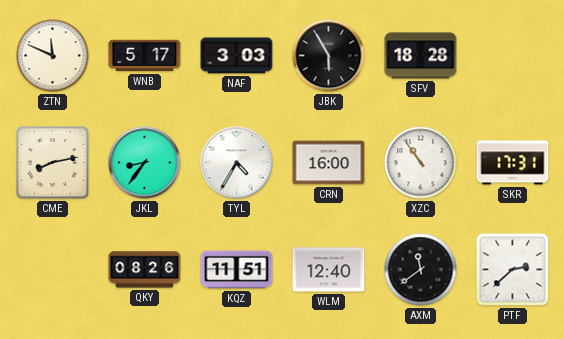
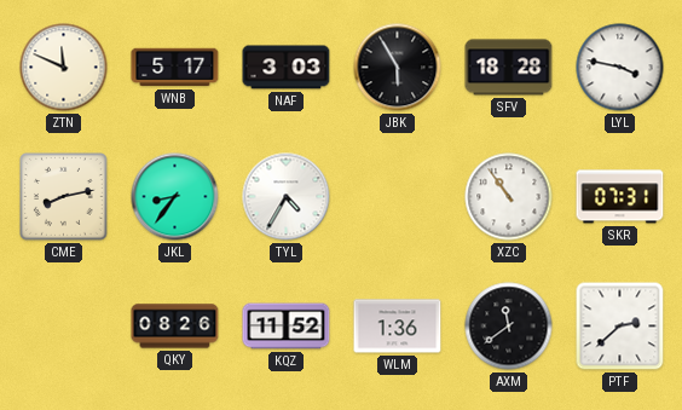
LYL: none -> 3:47 (620, 68)
CRN: 16:00 -> none (329, 163)
SKR: 17:31 -> 07:31 (620, 197)
KQZ: 11:51 -> 11:52 (287, 327)
WLM: 12:40 -> 1:36 (398, 327)
